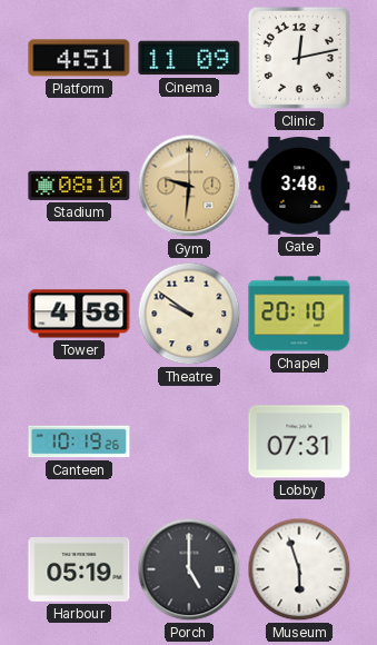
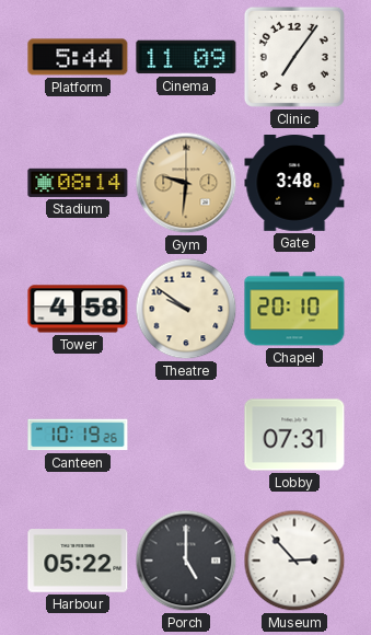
Platform: 4:51 -> 5:44 (78, 57)
Clinic: 12:13 -> 7:06 (294, 57)
Stadium: 08:10 -> 08:14 (78, 183)
Harbour: 05:19 -> 05:22 (78, 562)
Museum: 5:57 -> 2:53 (294, 561)
